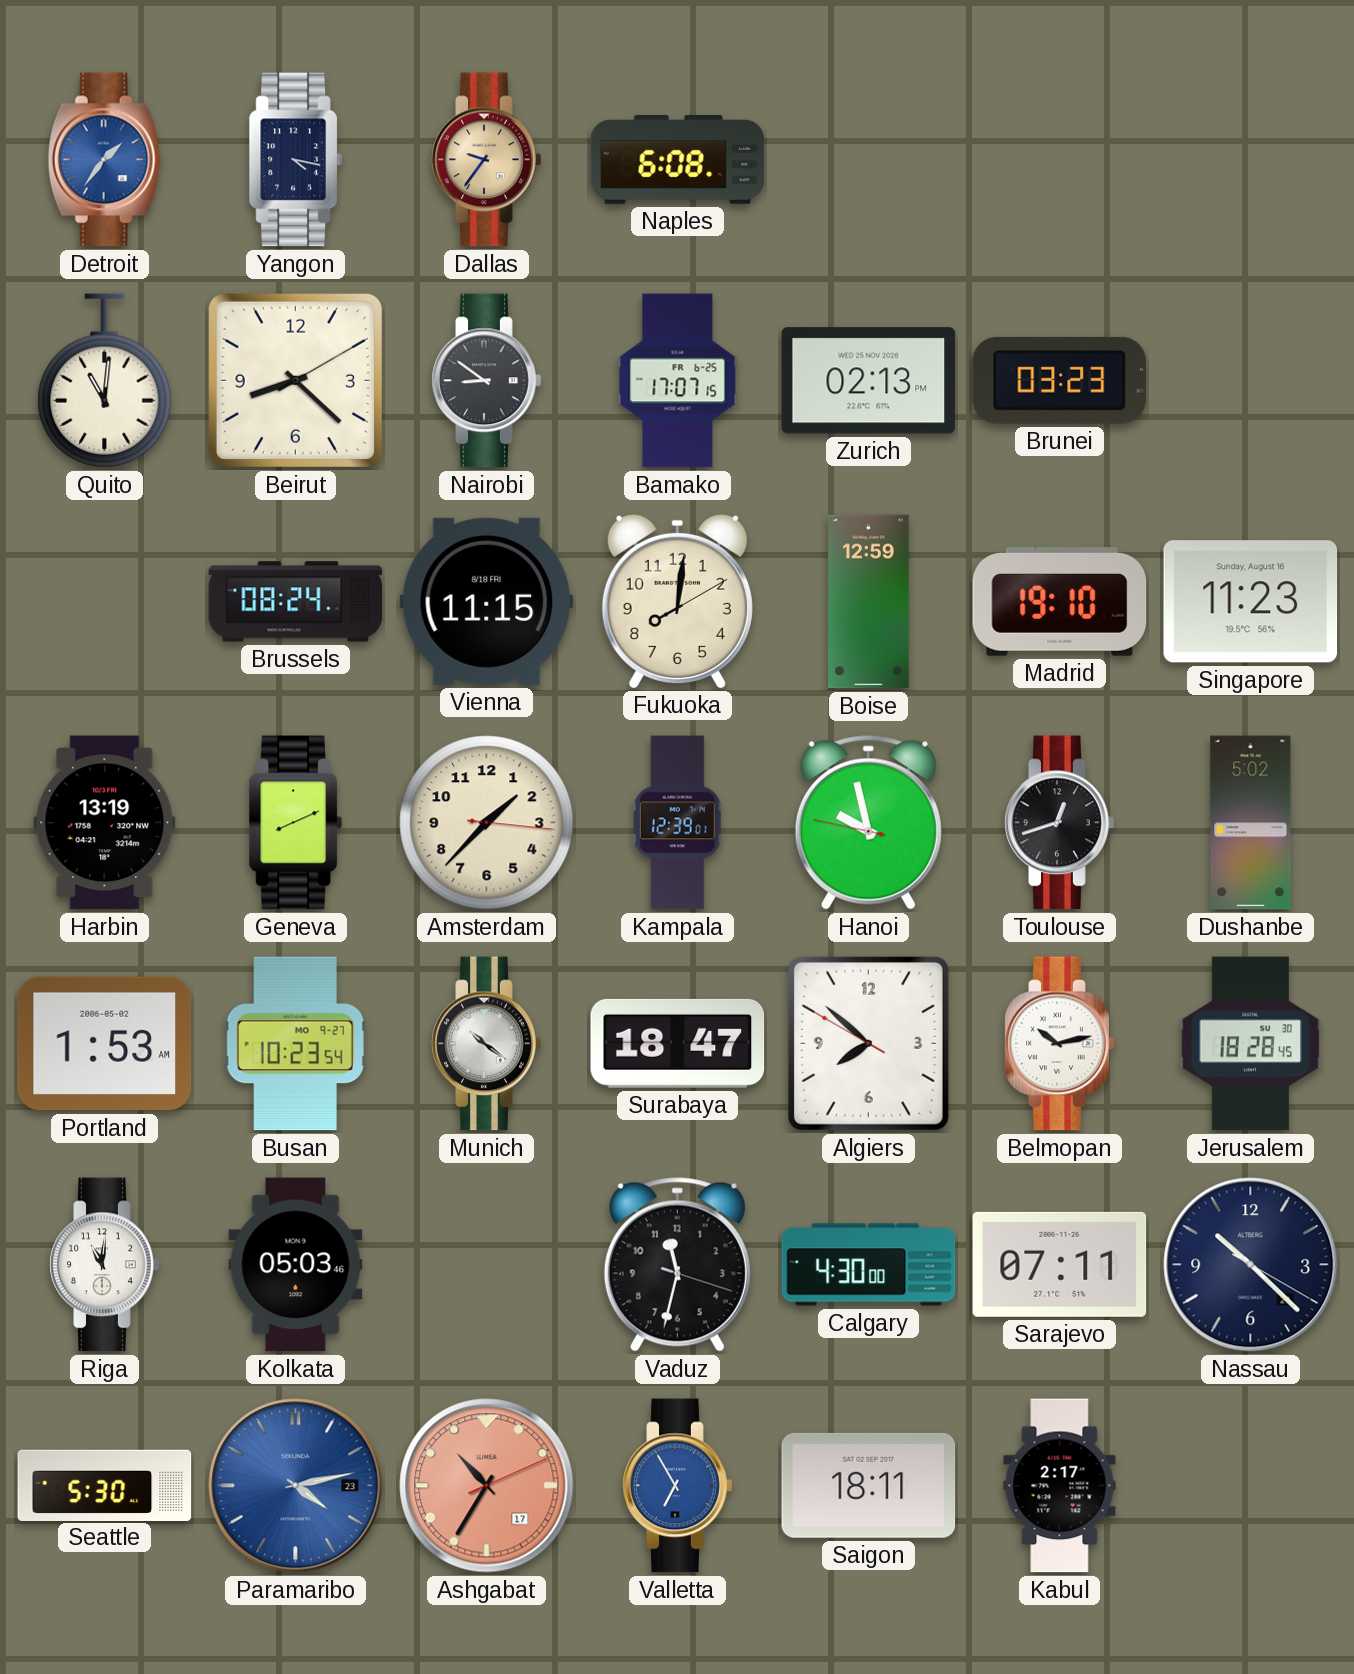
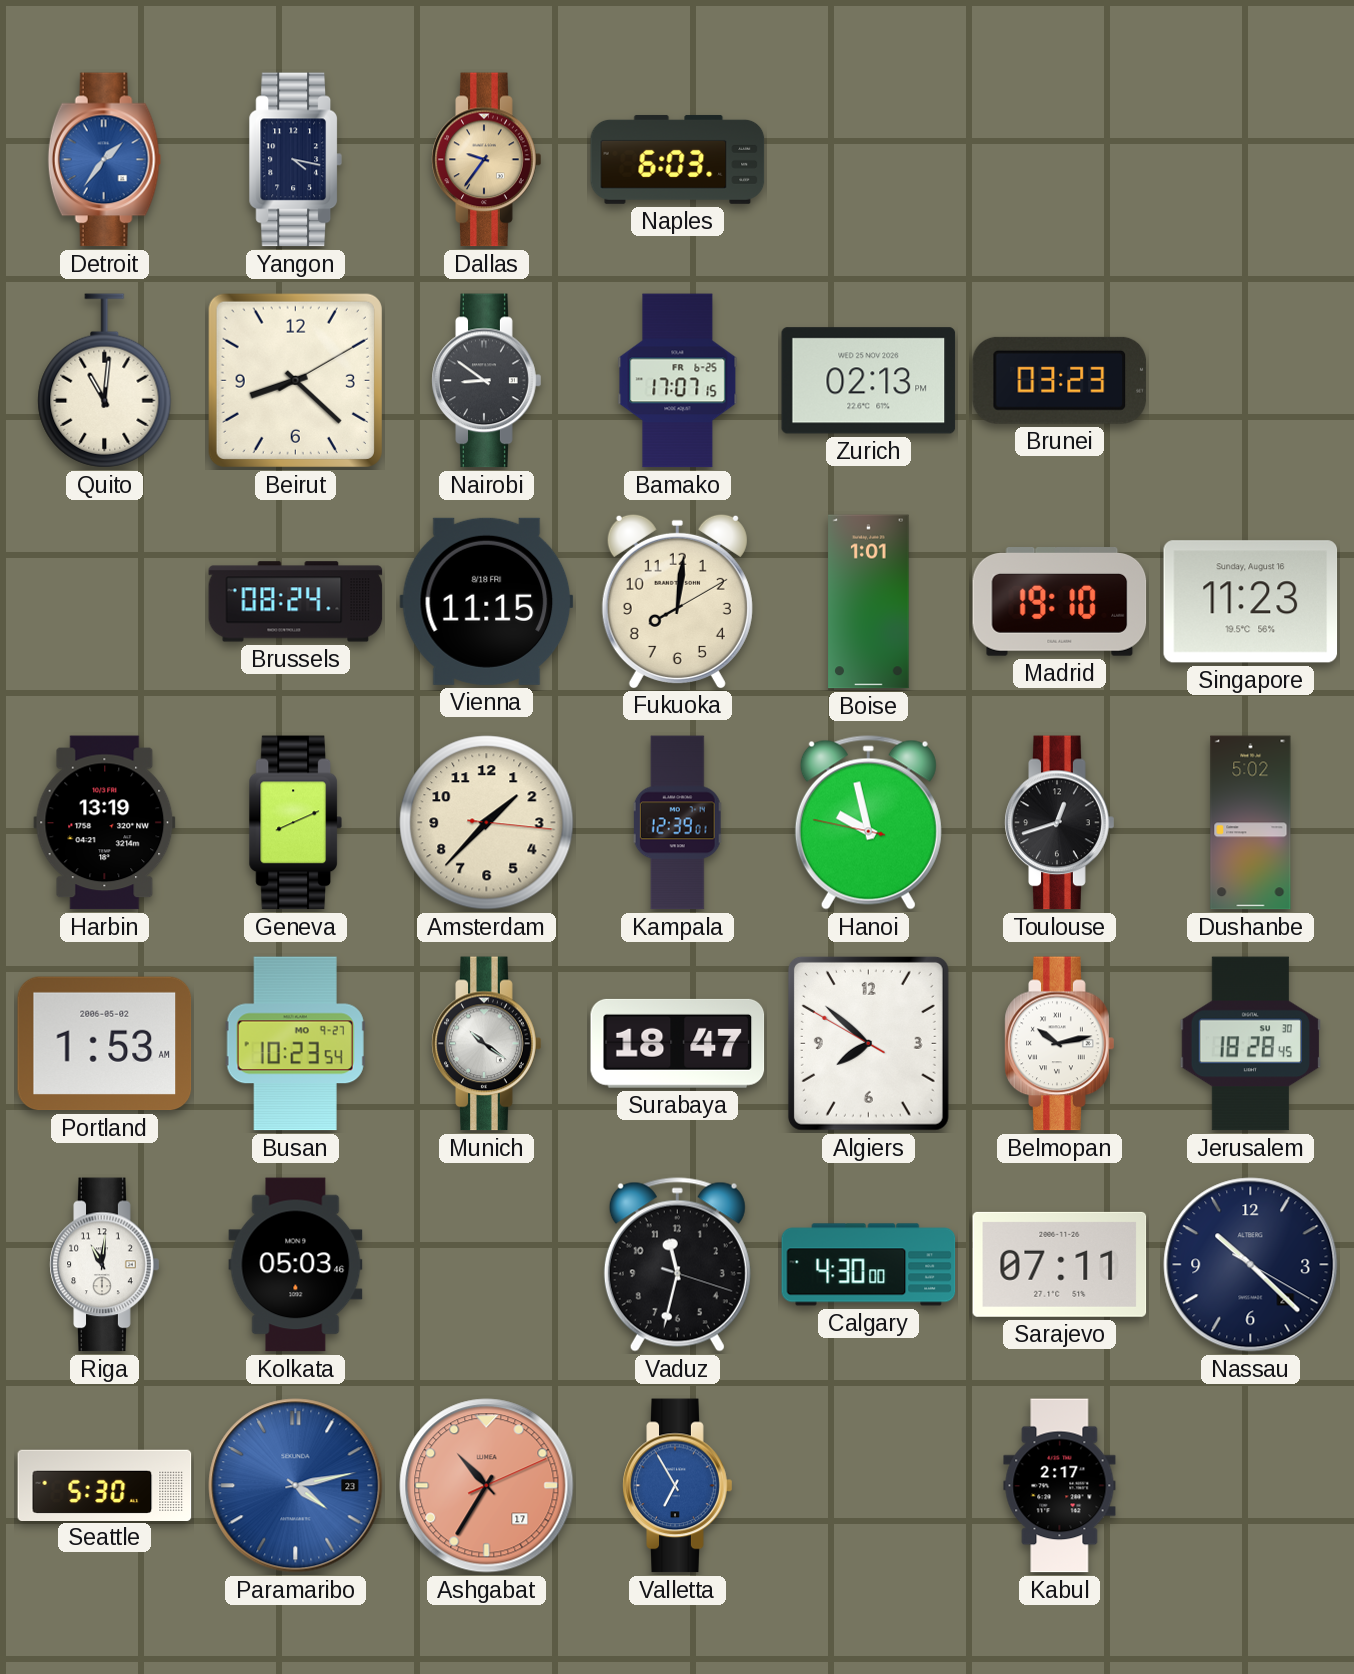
Naples: 6:08 -> 6:03 (678, 159)
Boise: 12:59 -> 1:01 (869, 602)
Saigon: 18:11 -> none (869, 1485)
